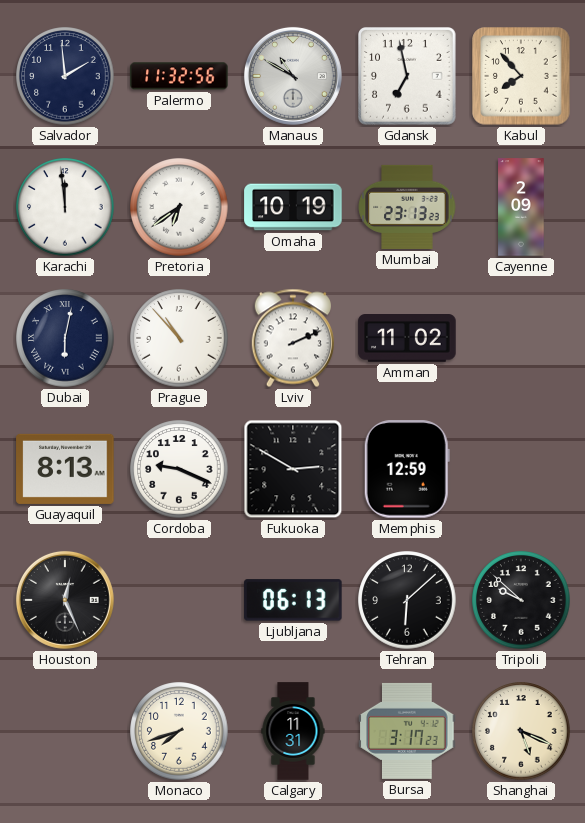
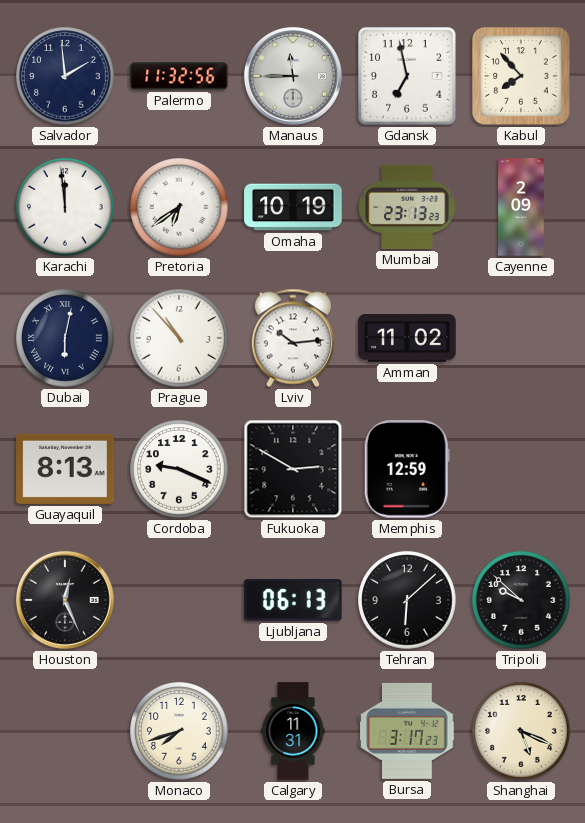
Manaus: 10:50 -> 11:45 (293, 76)
Lviv: 2:11 -> 10:14 (292, 338)
